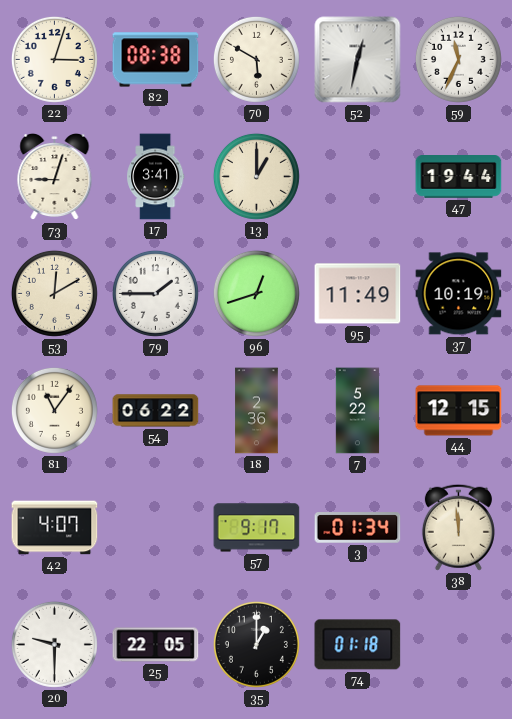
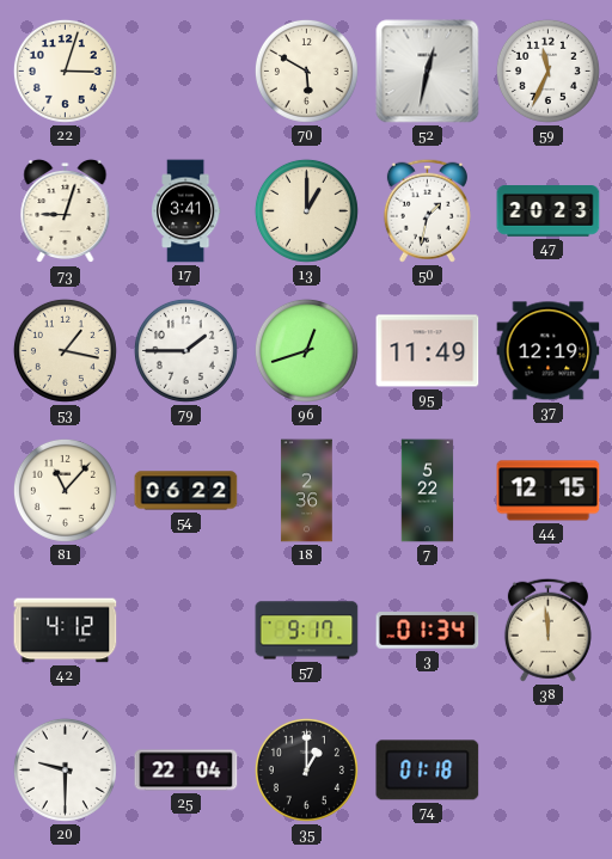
82: 08:38 -> none (156, 60)
50: none -> 1:32 (427, 210)
47: 19:44 -> 20:23 (549, 211)
53: 12:10 -> 1:17 (65, 350)
37: 10:19 -> 12:19 (549, 351)
81: 11:06 -> 11:07 (65, 490)
42: 4:07 -> 4:12 (66, 631)
25: 22:05 -> 22:04 (186, 771)
